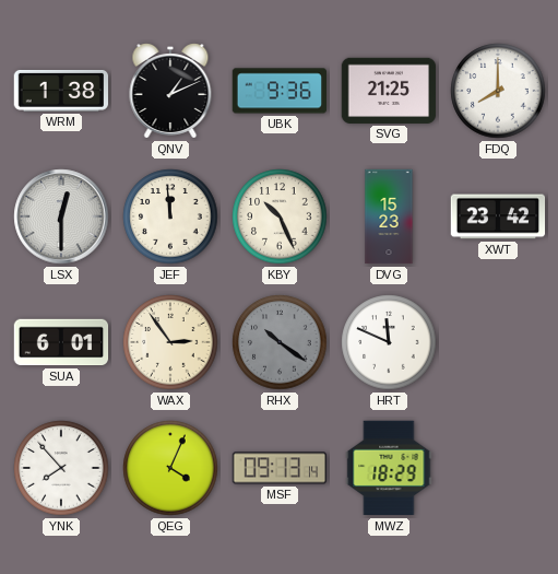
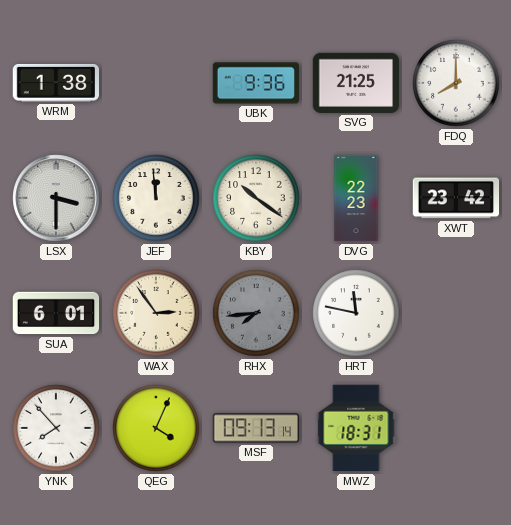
QNV: 1:11 -> none (170, 92)
LSX: 12:30 -> 3:30 (56, 198)
KBY: 10:26 -> 10:21 (256, 198)
DVG: 15:23 -> 22:23 (356, 198)
RHX: 10:21 -> 7:44 (256, 313)
HRT: 11:49 -> 11:47 (356, 313)
MWZ: 18:29 -> 18:31 (356, 428)
